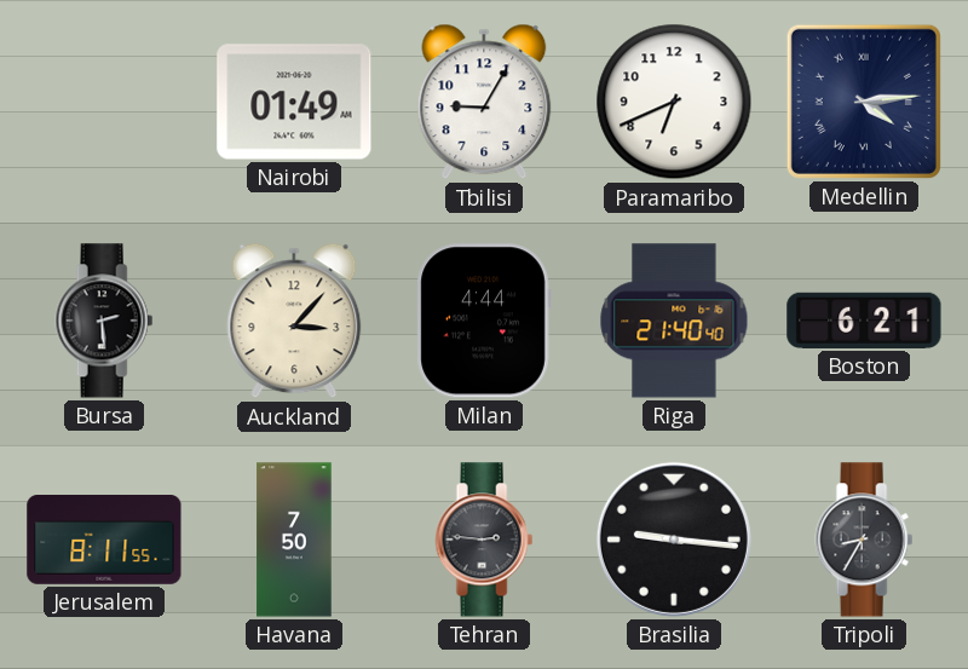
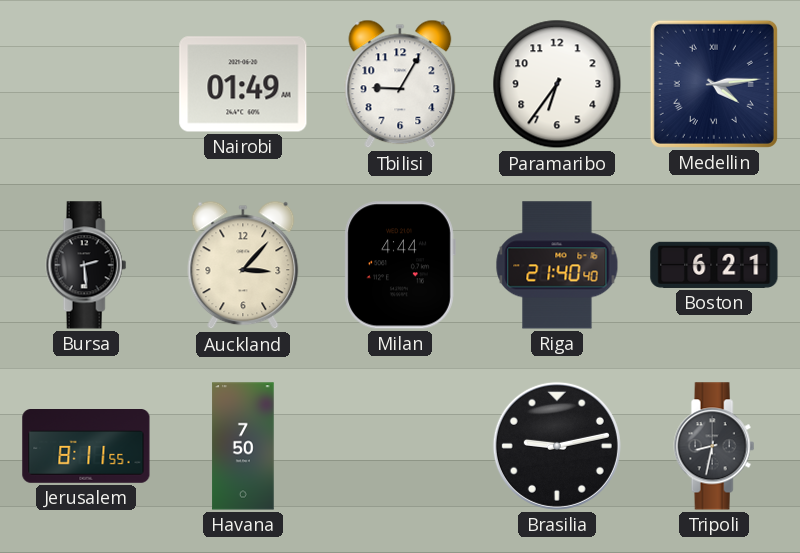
Paramaribo: 6:41 -> 6:36 (557, 84)
Tehran: 2:46 -> none (484, 540)
Brasilia: 9:16 -> 9:13 (557, 446)
Tripoli: 8:35 -> 8:32 (714, 446)
